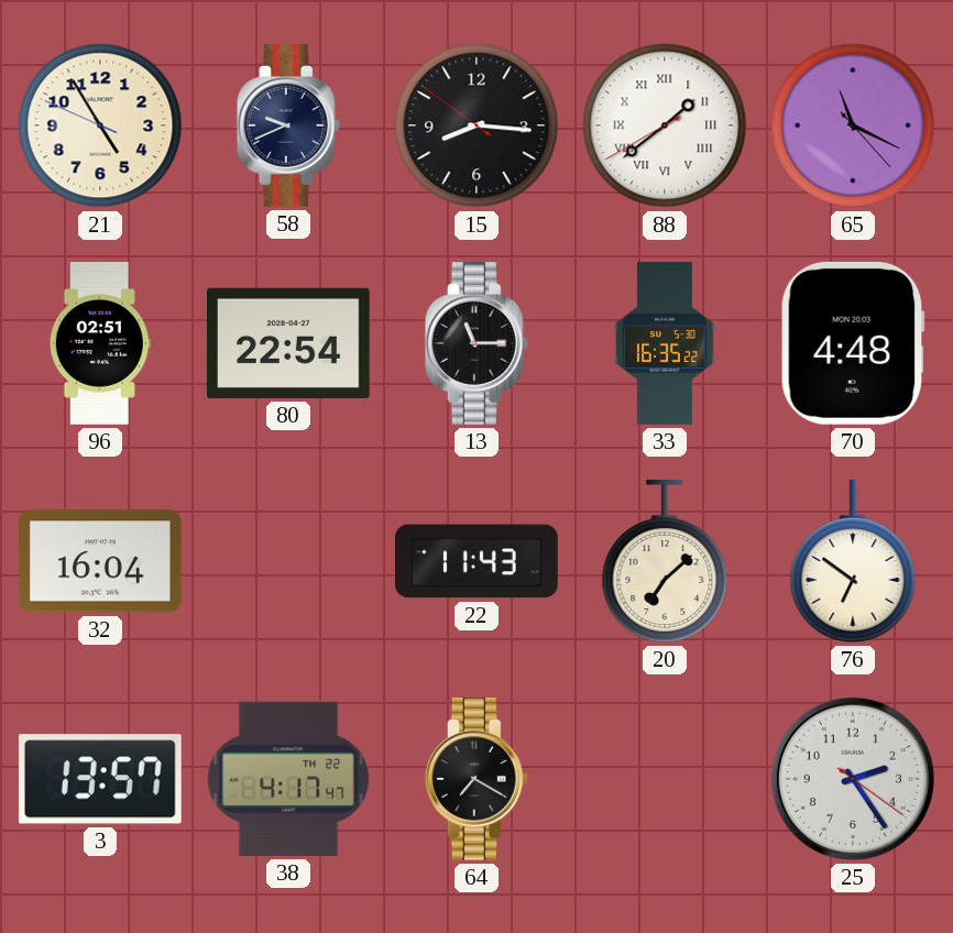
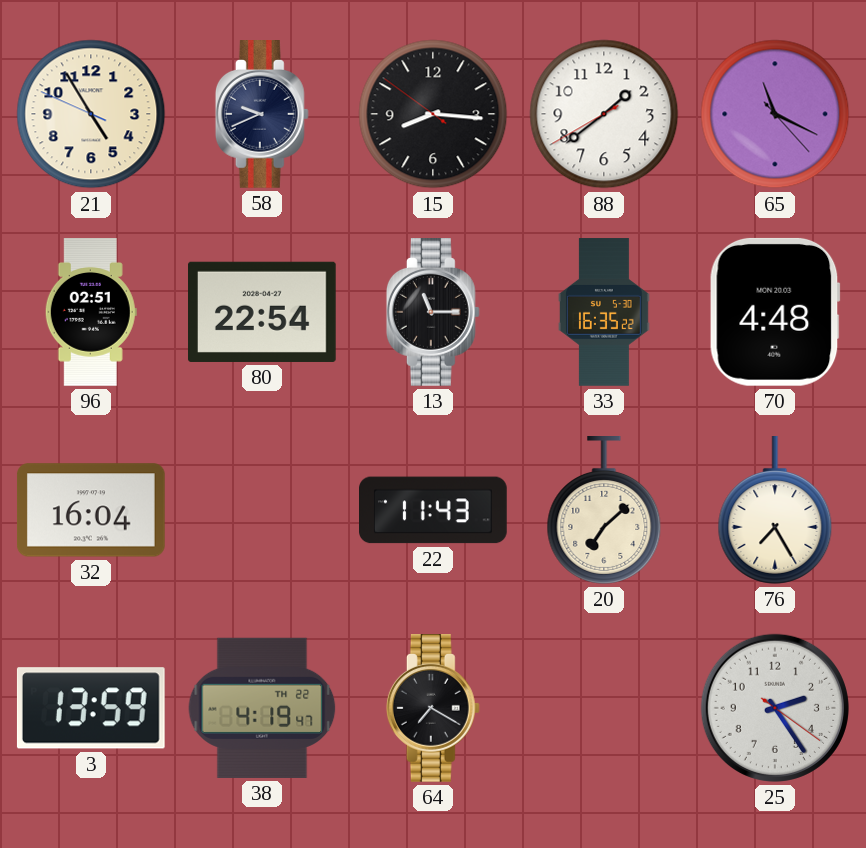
88 numerals: Roman -> Arabic (604, 114)
76: 6:51 -> 7:25 (775, 511)
3: 13:57 -> 13:59 (91, 708)
38: 4:17 -> 4:19 (262, 708)
